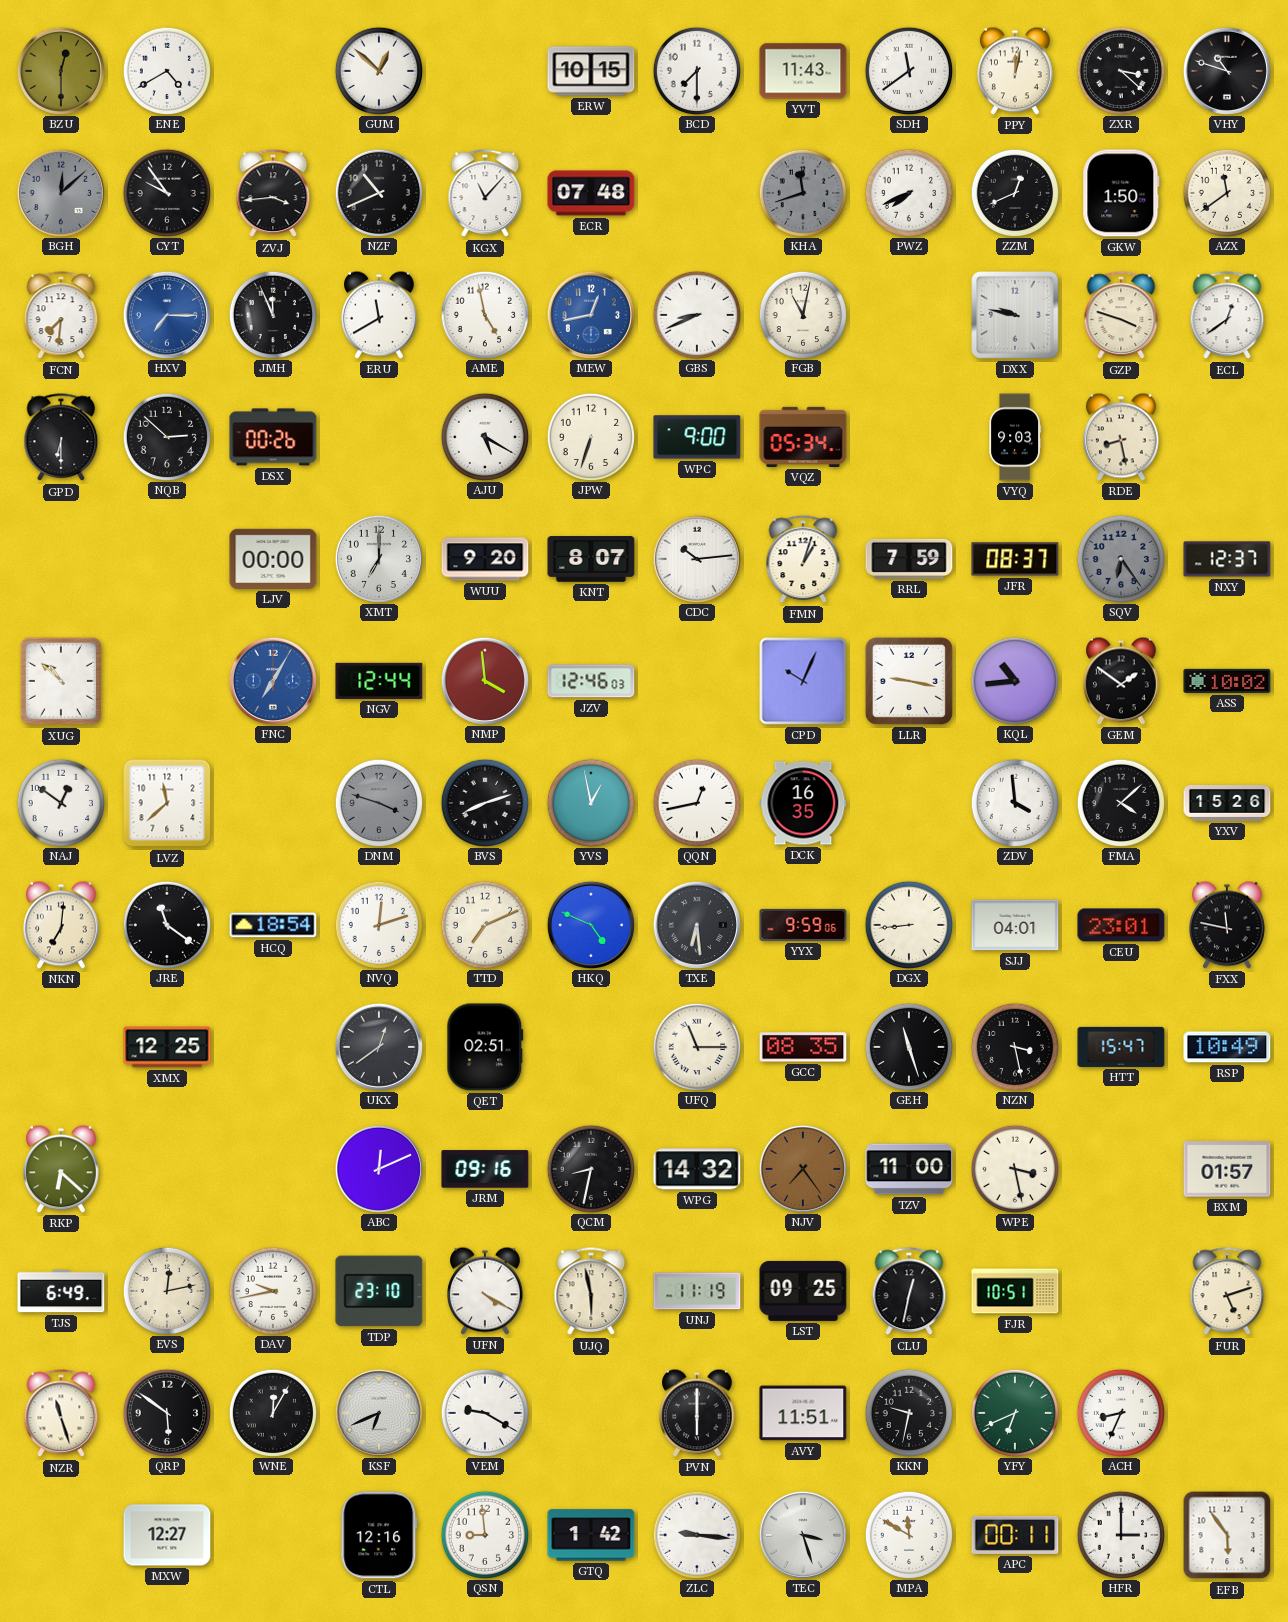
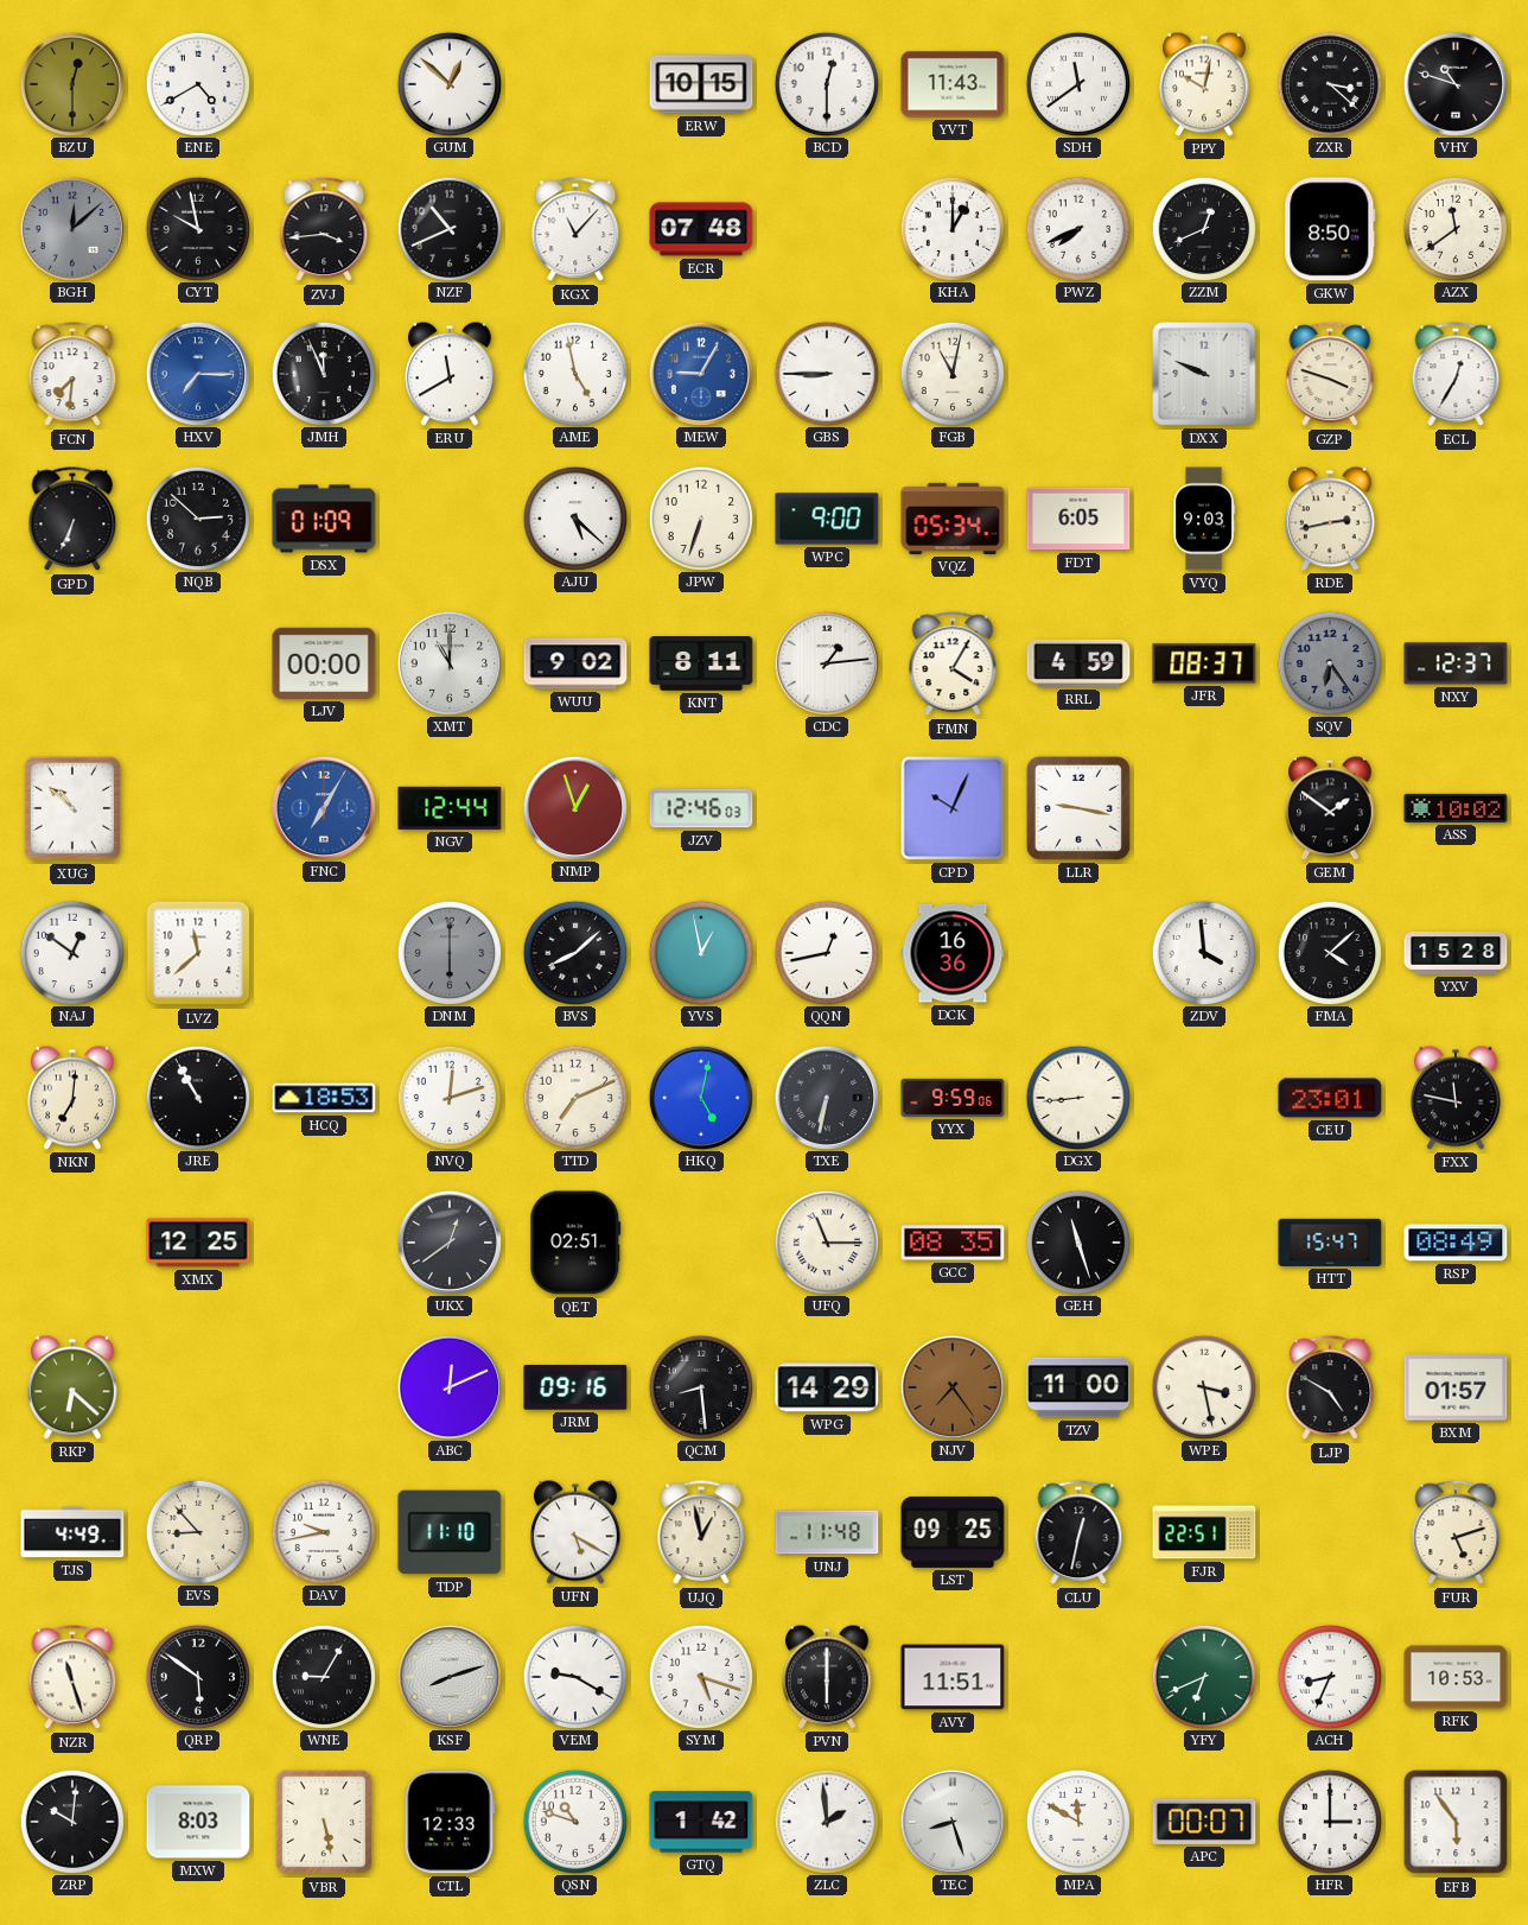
BCD: 7:30 -> 12:30 (826, 83)
PPY: 12:02 -> 10:02 (1205, 84)
CYT: 9:54 -> 9:58 (197, 228)
KHA: 11:42 -> 1:00 (951, 228)
KHA dial: grey -> white (951, 228)
GKW: 1:50 -> 8:50 (1330, 229)
MEW: 12:43 -> 9:05 (700, 373)
GBS: 8:41 -> 8:45 (826, 373)
DXX: 9:47 -> 9:49 (1204, 374)
ECL: 12:39 -> 12:35 (1456, 375)
GPD: 6:30 -> 6:34 (72, 520)
DSX: 00:26 -> 01:09 (324, 519)
AJU: 5:20 -> 5:22 (574, 517)
FDT: none -> 6:05 (1078, 519)
RDE: 8:28 -> 2:43 (1331, 519)
XMT: 7:00 -> 11:00 (448, 662)
WUU: 9:20 -> 9:02 (575, 663)
KNT: 8:07 -> 8:11 (701, 663)
CDC: 10:14 -> 1:14 (826, 662)
FMN: 1:03 -> 4:05 (953, 665)
RRL: 7:59 -> 4:59 (1078, 663)
NMP: 3:59 -> 12:57 (574, 807)
KQL: 10:44 -> none (1014, 680)
DNM: 3:48 -> 6:00 (448, 952)
BVS: 8:12 -> 8:08 (574, 952)
DCK: 16:35 -> 16:36 (953, 953)
YXV: 15:26 -> 15:28 (1456, 953)
JRE: 11:21 -> 10:55 (197, 1097)
HCQ: 18:54 -> 18:53 (324, 1098)
HKQ: 4:49 -> 5:02 (700, 1097)
TXE: 6:29 -> 6:32 (826, 1097)
SJJ: 04:01 -> none (1015, 925)
NZN: 3:28 -> none (1014, 1046)
RSP: 10:49 -> 08:49 (1456, 1243)
QCM: 8:32 -> 8:29 (700, 1386)
WPG: 14:32 -> 14:29 (827, 1387)
LJP: none -> 4:50 (1330, 1389)
TJS: 6:49 -> 4:49 (72, 1532)
EVS: 12:13 -> 8:53 (197, 1531)
TDP: 23:10 -> 11:10 (450, 1532)
UFN: 4:20 -> 5:20 (577, 1532)
UJQ: 5:58 -> 12:58 (701, 1533)
UNJ: 11:19 -> 11:48 (827, 1532)
FJR: 10:51 -> 22:51 (1204, 1532)
WNE: 12:05 -> 9:05 (323, 1676)
KSF: 6:41 -> 8:12 (448, 1676)
SYM: none -> 5:18 (700, 1676)
KKN: 9:32 -> none (908, 1412)
RFK: none -> 10:53 (1456, 1677)
ZRP: none -> 10:01 (71, 1821)
MXW: 12:27 -> 8:03 (198, 1822)
VBR: none -> 5:28 (324, 1822)
CTL: 12:16 -> 12:33 (450, 1822)
QSN: 8:59 -> 10:48 (574, 1821)
ZLC: 9:16 -> 1:59 (826, 1821)
TEC: 3:27 -> 8:27 (951, 1821)
APC: 00:11 -> 00:07 (1204, 1822)
